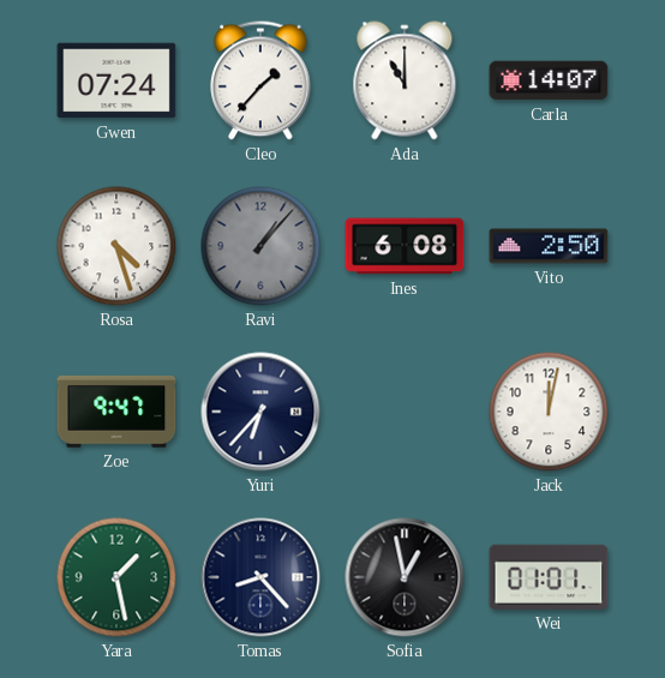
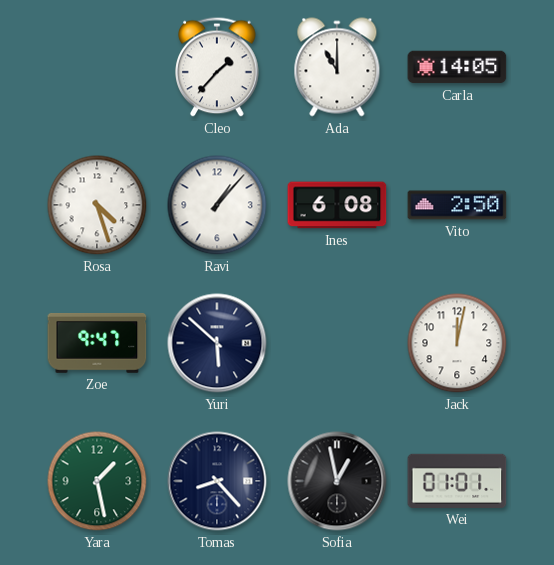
Gwen: 07:24 -> none (116, 80)
Carla: 14:07 -> 14:05 (457, 67)
Ravi dial: grey -> white (217, 205)
Yuri: 6:37 -> 5:52 (217, 343)
